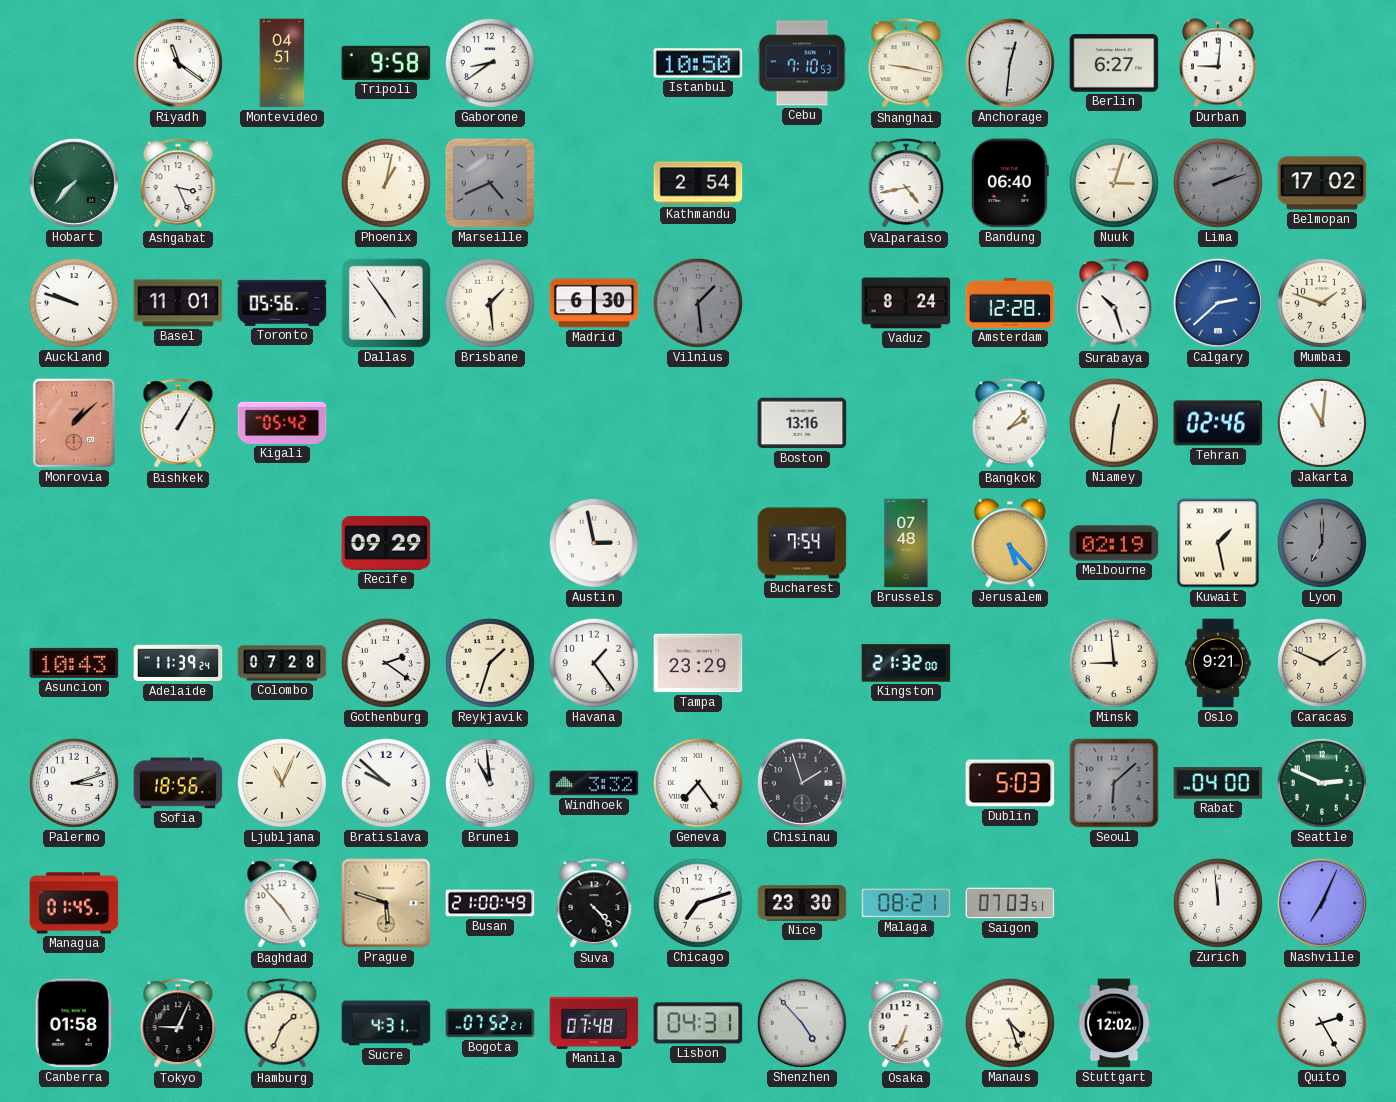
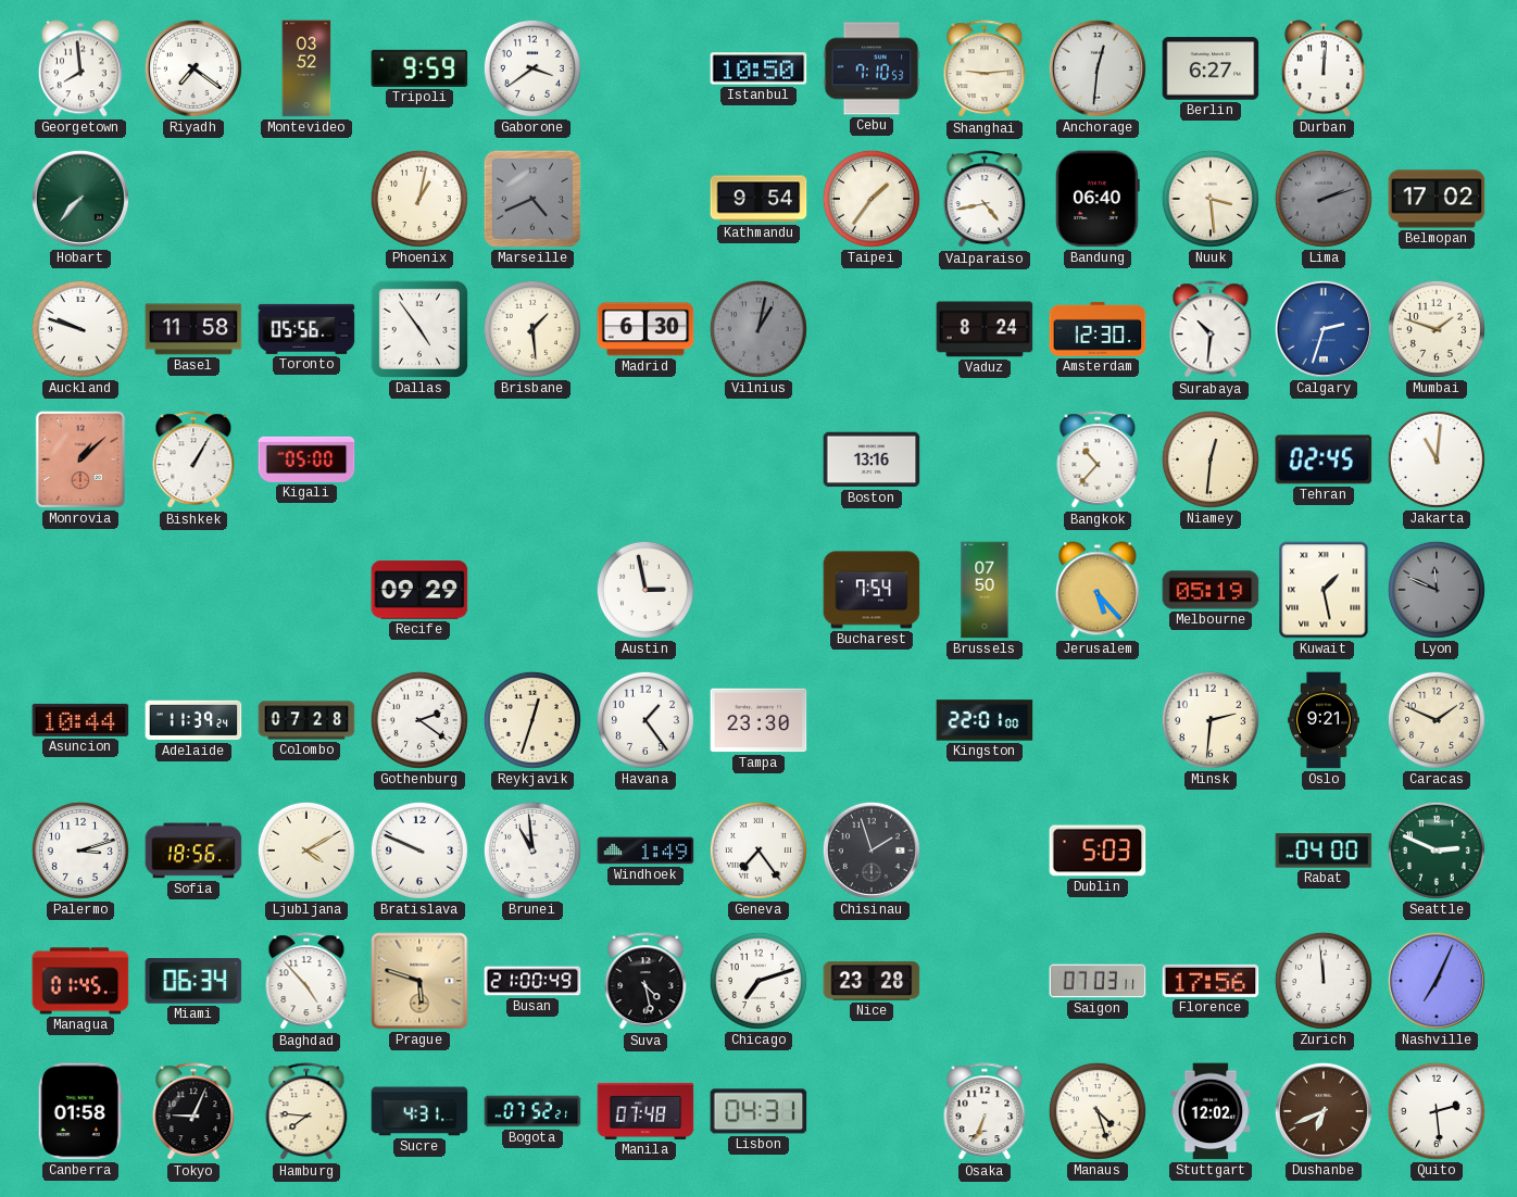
Georgetown: none -> 7:59 (80, 68)
Riyadh: 11:21 -> 7:21 (193, 68)
Montevideo: 04:51 -> 03:52 (306, 68)
Tripoli: 9:58 -> 9:59 (419, 68)
Gaborone: 8:39 -> 3:39 (532, 68)
Shanghai: 9:17 -> 9:14 (985, 70)
Durban: 9:01 -> 12:01 (1324, 68)
Ashgabat: 3:26 -> none (178, 184)
Kathmandu: 2:54 -> 9:54 (759, 199)
Taipei: none -> 1:36 (872, 199)
Nuuk: 3:03 -> 3:29 (1211, 199)
Basel: 11:01 -> 11:58 (193, 329)
Vilnius: 1:29 -> 1:02 (759, 329)
Amsterdam: 12:28 -> 12:30 (1098, 329)
Surabaya: 10:27 -> 10:31 (1211, 330)
Calgary: 2:38 -> 2:33 (1324, 329)
Kigali: 05:42 -> 05:00 (306, 459)
Bangkok: 2:07 -> 10:37 (1098, 461)
Tehran: 02:46 -> 02:45 (1324, 459)
Brussels: 07:48 -> 07:50 (985, 590)
Melbourne: 02:19 -> 05:19 (1211, 590)
Lyon: 7:00 -> 11:49 (1437, 590)
Asuncion: 10:43 -> 10:44 (80, 720)
Reykjavik: 1:33 -> 12:33 (532, 720)
Tampa: 23:29 -> 23:30 (759, 720)
Kingston: 21:32 -> 22:01 (985, 720)
Minsk: 8:59 -> 2:31 (1211, 720)
Ljubljana: 11:04 -> 4:10 (306, 850)
Bratislava: 9:52 -> 9:49 (419, 850)
Windhoek: 3:32 -> 1:49 (645, 850)
Seoul: 6:08 -> none (1114, 783)
Miami: none -> 06:34 (193, 981)
Suva: 4:23 -> 4:28 (645, 982)
Nice: 23:30 -> 23:28 (872, 981)
Malaga: 08:21 -> none (906, 903)
Saigon: 07:03:51 -> 07:03:11 (1098, 981)
Florence: none -> 17:56 (1211, 981)
Hamburg: 1:34 -> 7:46 (306, 1112)
Shenzhen: 4:53 -> none (802, 1023)
Dushanbe: none -> 6:41 (1324, 1111)
Quito: 2:25 -> 2:29 (1437, 1111)
